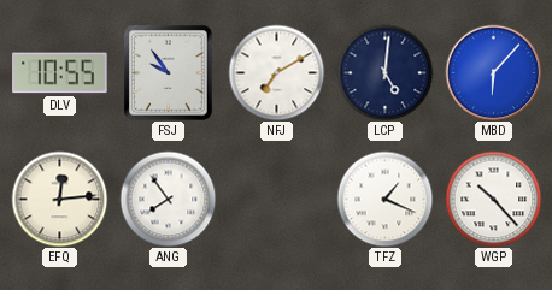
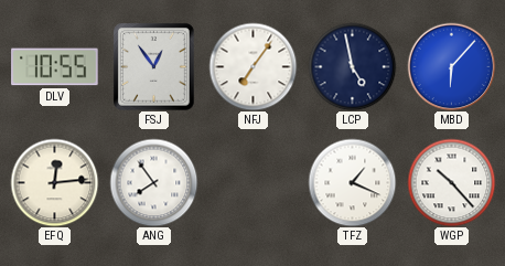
FSJ: 9:54 -> 12:54 (154, 67)
NFJ: 7:10 -> 7:06 (253, 66)
LCP: 5:01 -> 4:58 (352, 66)
